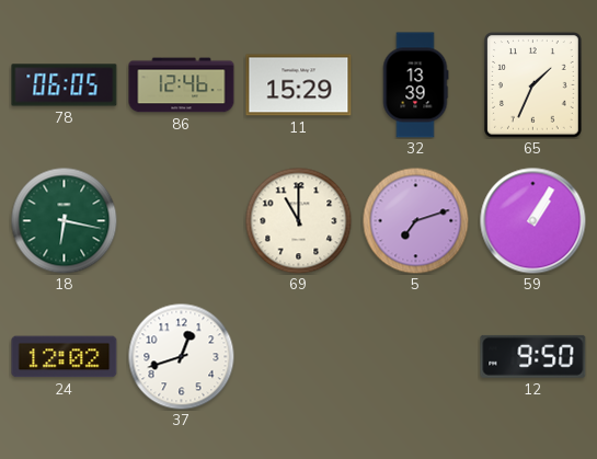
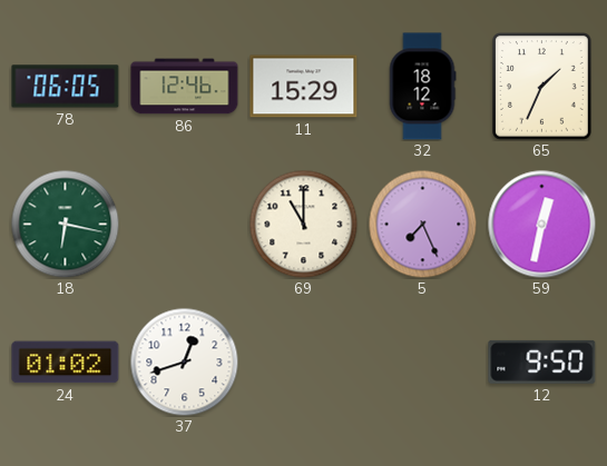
32: 13:39 -> 18:12 (422, 87)
5: 7:12 -> 7:26 (422, 224)
59: 1:05 -> 12:32 (542, 225)
24: 12:02 -> 01:02 (66, 363)
